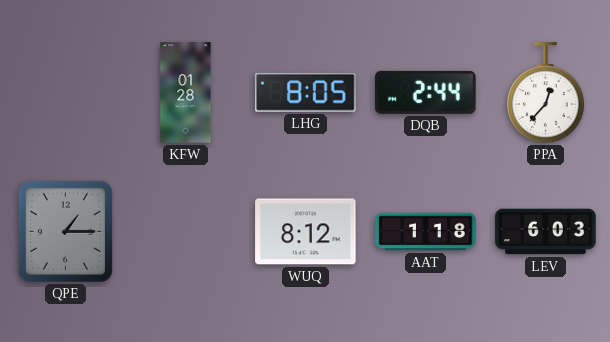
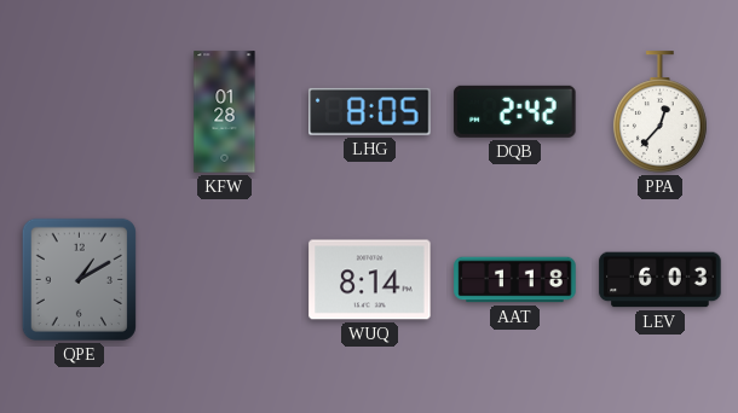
DQB: 2:44 -> 2:42 (515, 111)
QPE: 1:15 -> 1:10 (79, 279)
WUQ: 8:12 -> 8:14 (370, 280)
